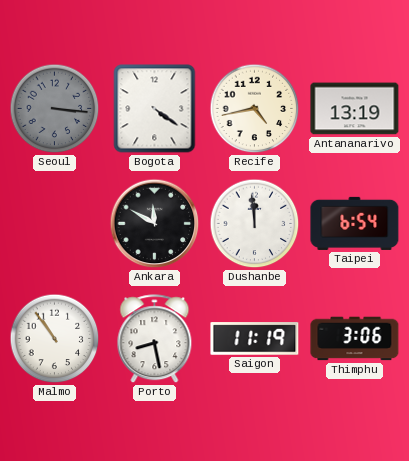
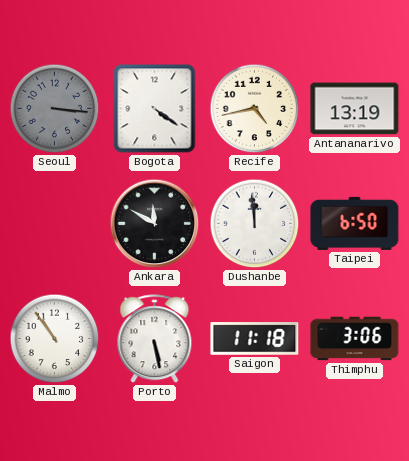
Taipei: 6:54 -> 6:50 (355, 223)
Porto: 8:28 -> 5:28 (155, 339)
Saigon: 11:19 -> 11:18 (255, 339)
